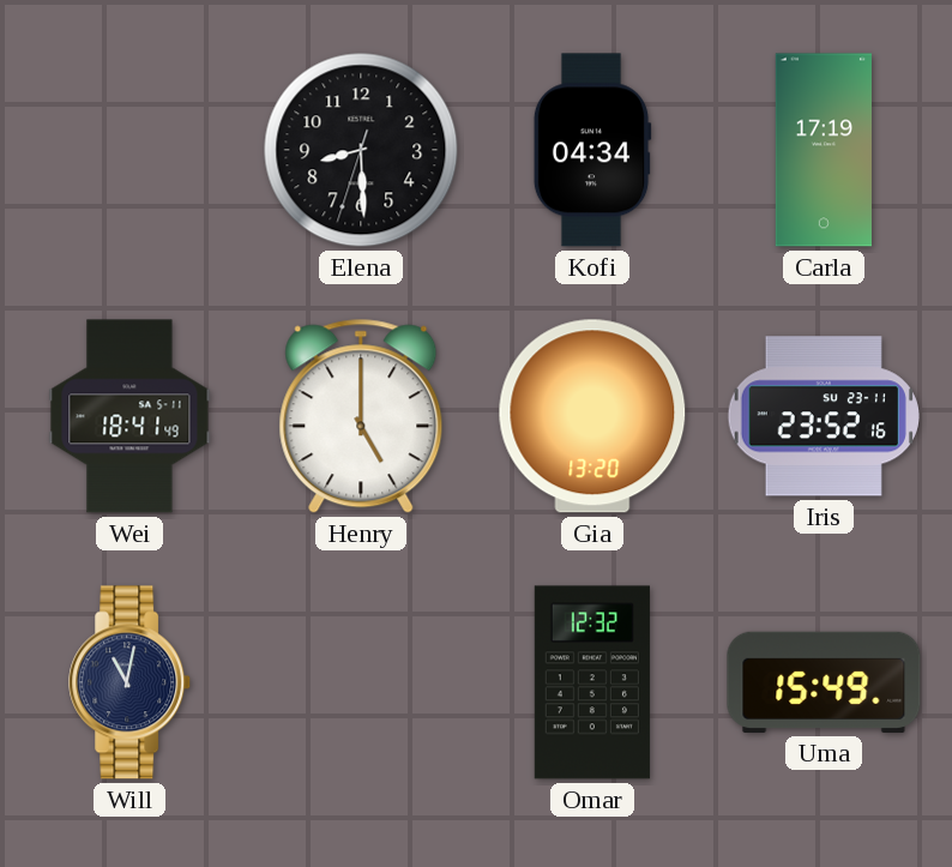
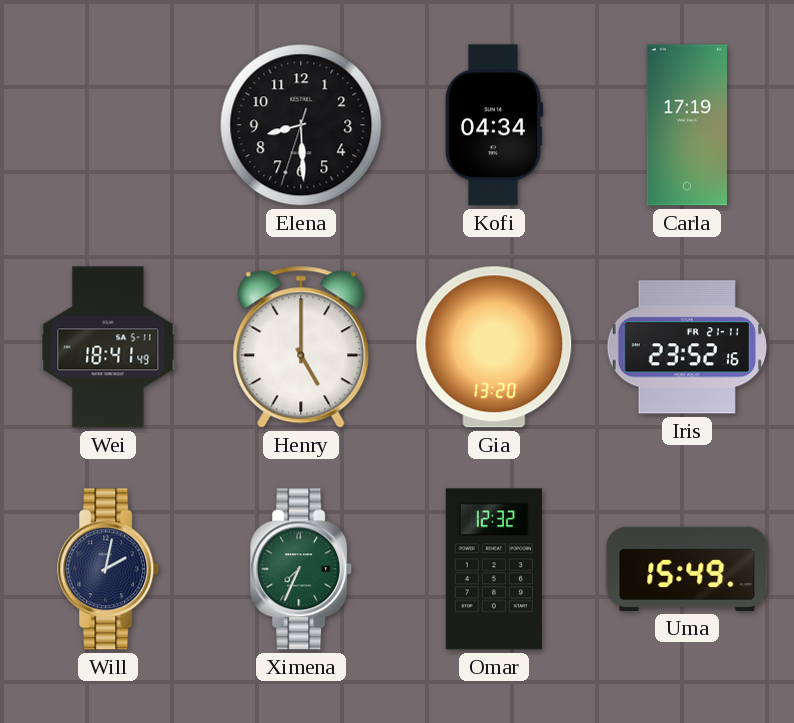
Iris date: SU 23-11 -> FR 21-11 (687, 347)
Will: 11:02 -> 2:02 (109, 569)
Ximena: none -> 7:34 (302, 569)
